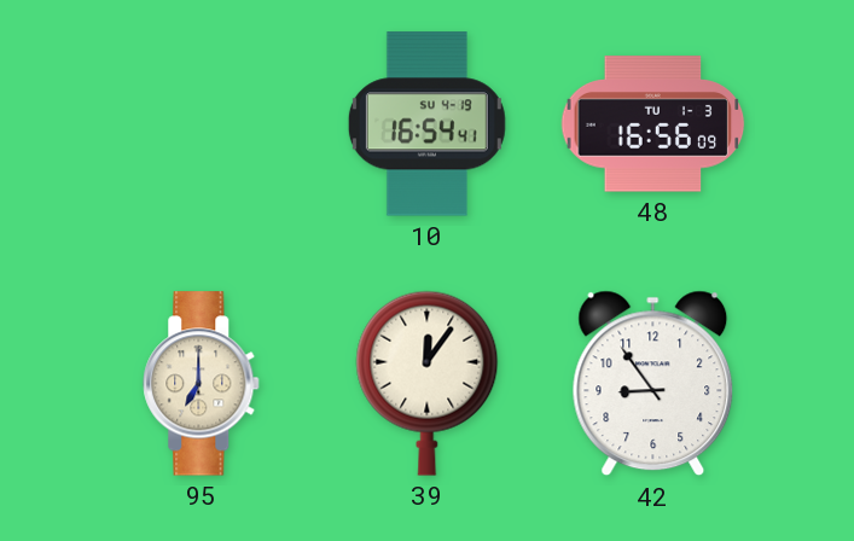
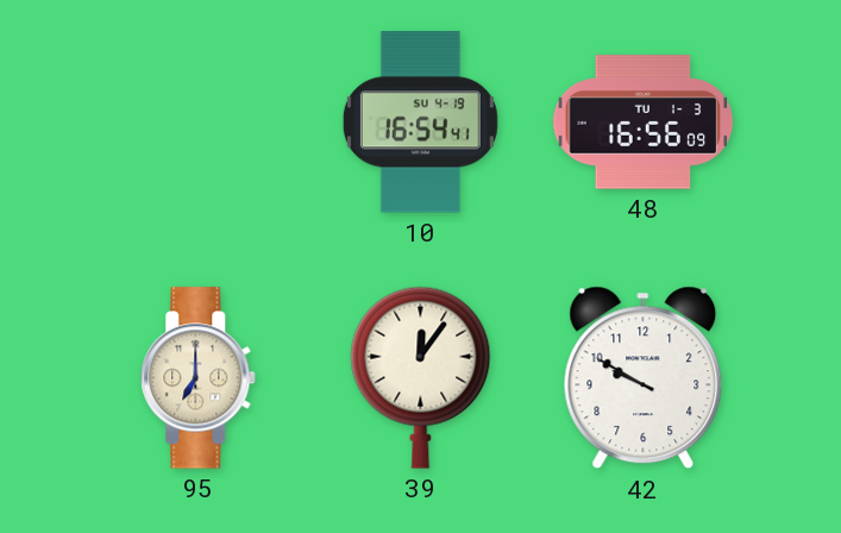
42: 8:54 -> 9:50 (644, 378)
